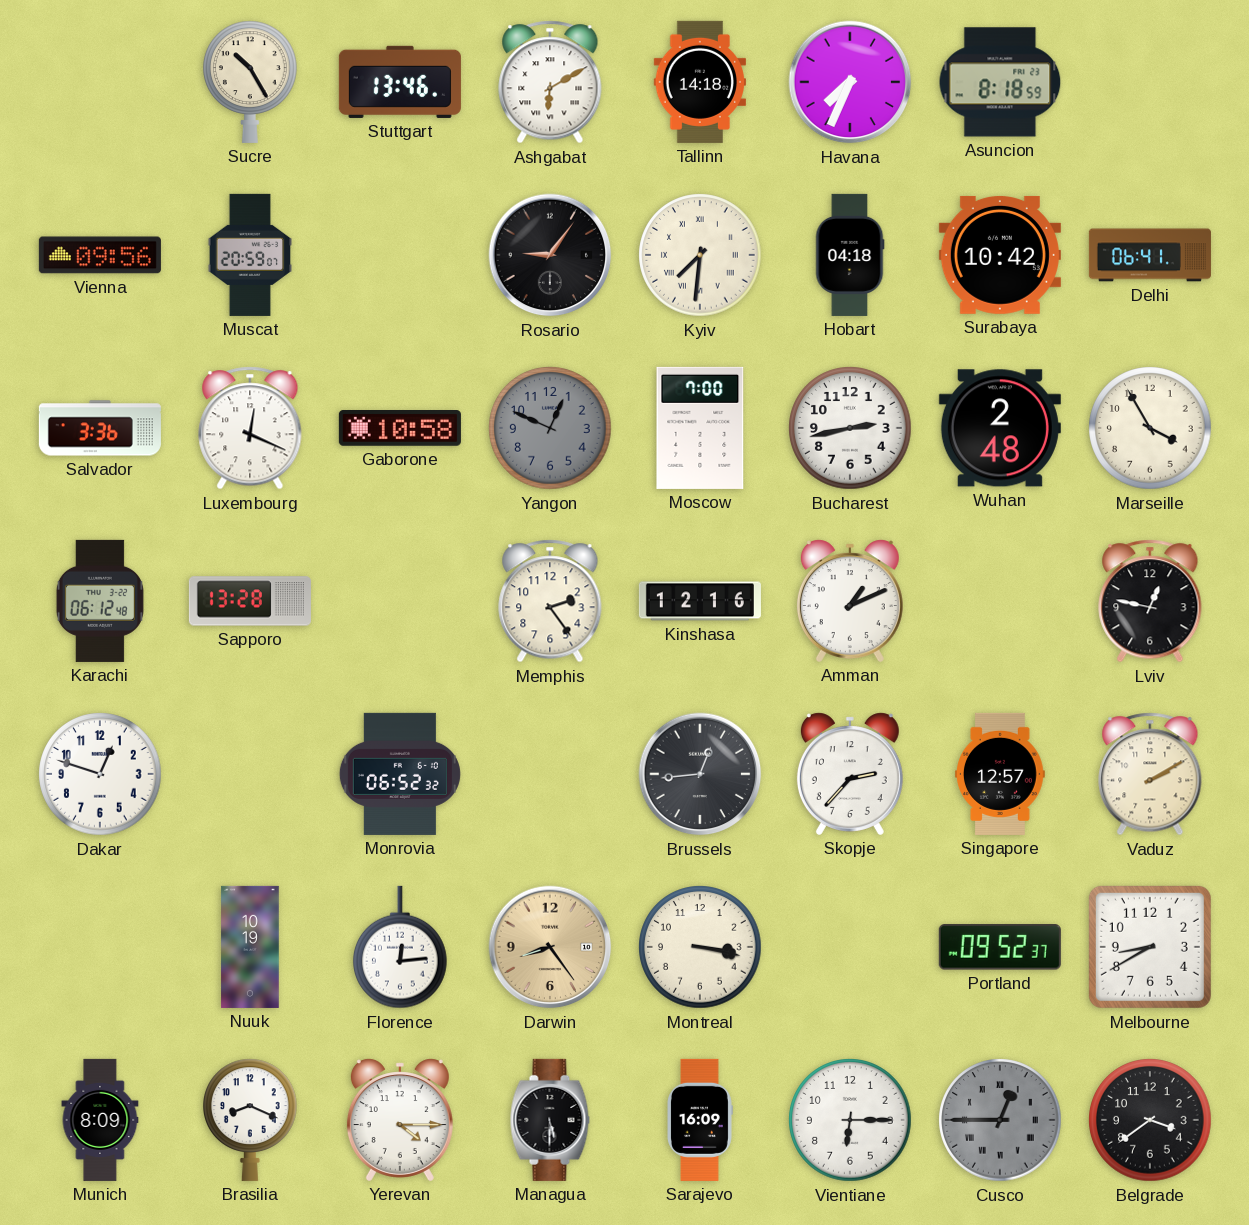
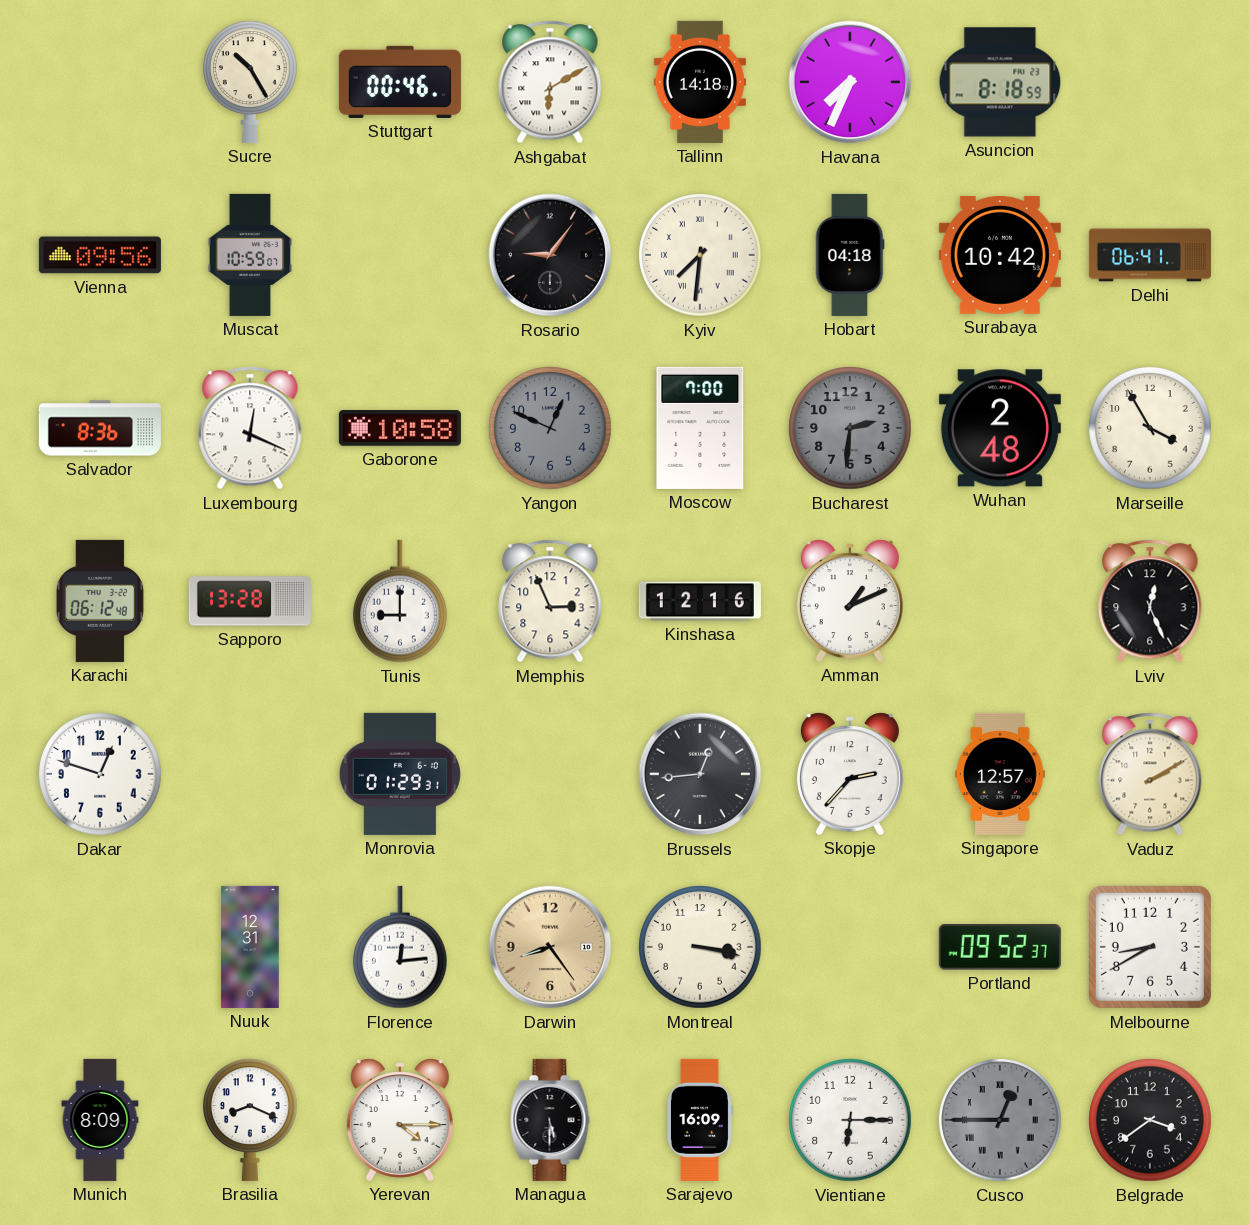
Stuttgart: 13:46 -> 00:46 (400, 82)
Muscat: 20:59 -> 10:59 (250, 255)
Salvador: 3:36 -> 8:36 (100, 428)
Bucharest: 2:43 -> 2:31 (850, 428)
Bucharest dial: white -> grey (850, 428)
Tunis: none -> 9:00 (401, 601)
Memphis: 2:24 -> 2:56 (550, 601)
Lviv: 12:47 -> 12:26 (1150, 601)
Monrovia: 06:52 -> 01:29 (400, 774)
Nuuk: 10:19 -> 12:31 (250, 947)
